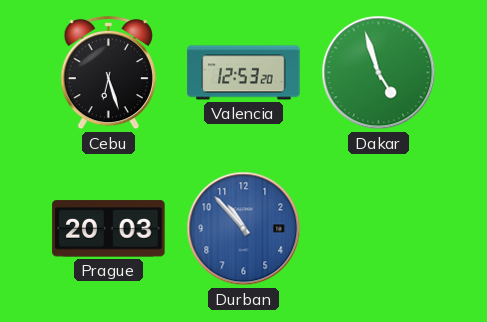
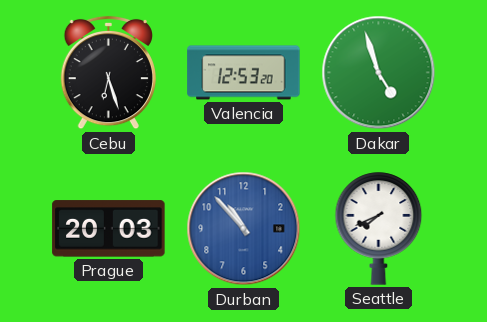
Seattle: none -> 7:41 (379, 229)
